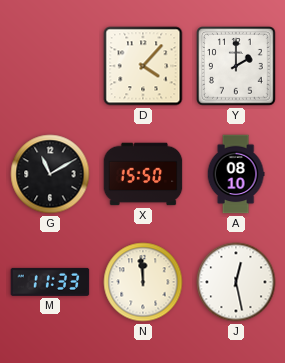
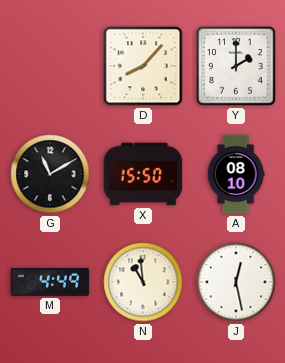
D: 4:07 -> 8:07 (143, 66)
M: 11:33 -> 4:49 (50, 282)
N: 11:59 -> 10:59 (143, 282)
